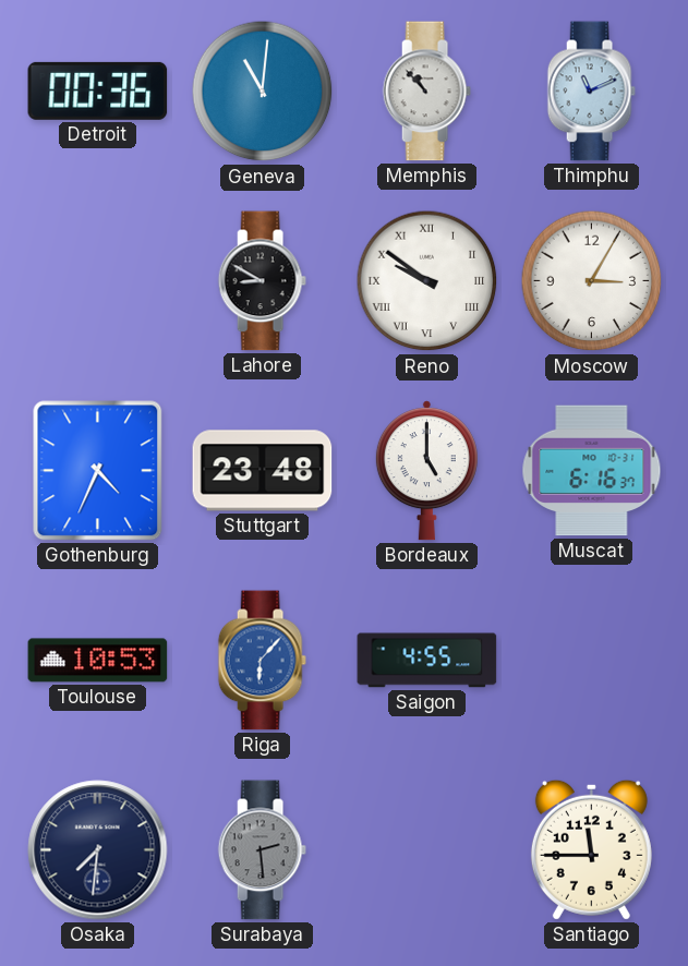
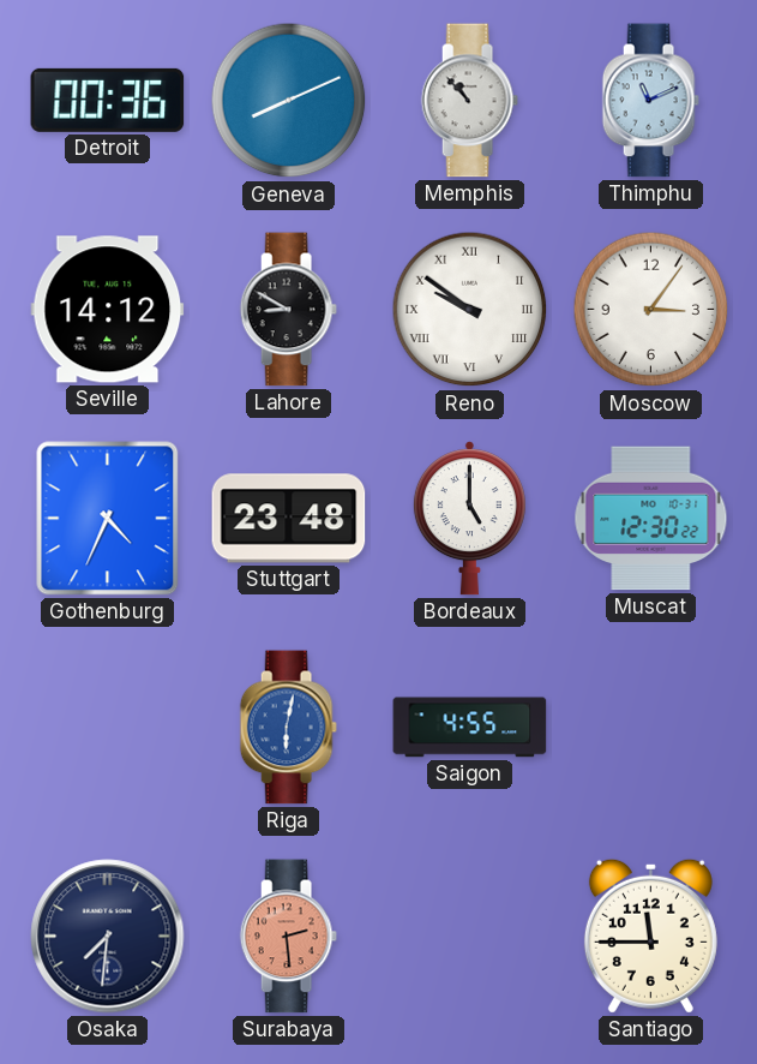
Geneva: 11:01 -> 8:11 (289, 101)
Seville: none -> 14:12 (108, 310)
Moscow: 3:05 -> 3:06 (651, 310)
Muscat: 6:16 -> 12:30 (651, 519)
Toulouse: 10:53 -> none (98, 661)
Riga: 6:07 -> 6:02 (288, 728)
Surabaya dial: grey -> salmon (288, 937)
